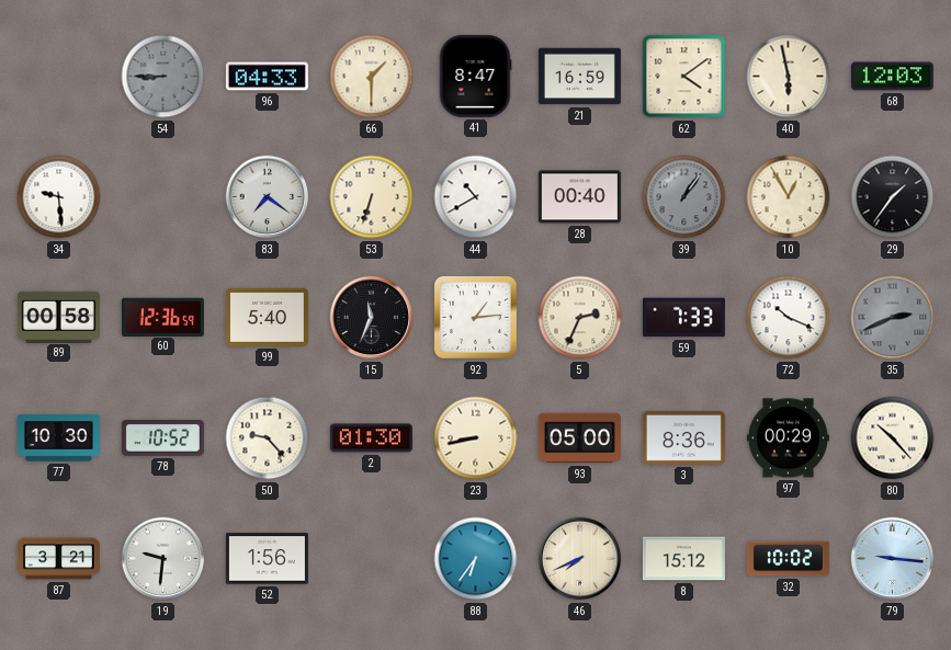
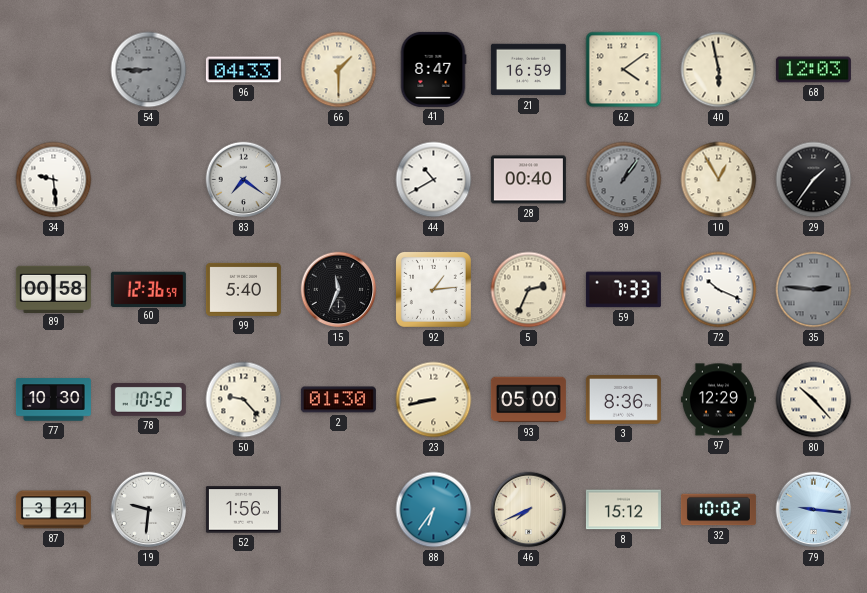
53: 6:33 -> none (372, 197)
35: 2:41 -> 2:46 (814, 290)
97: 00:29 -> 12:29 (718, 400)
